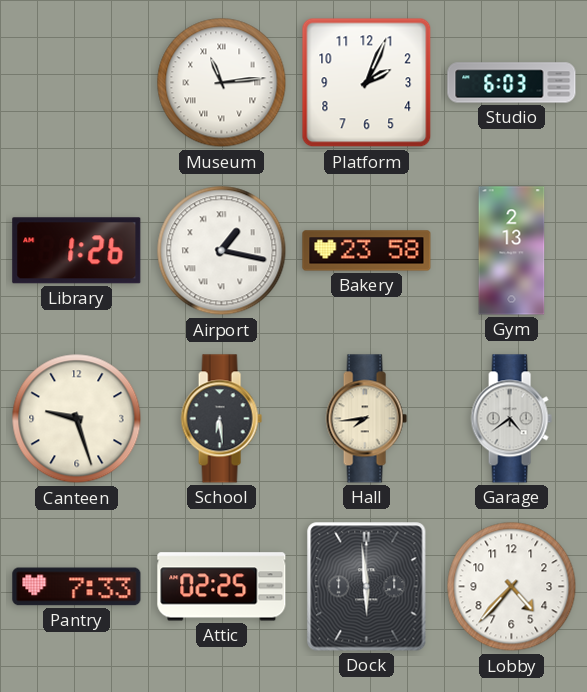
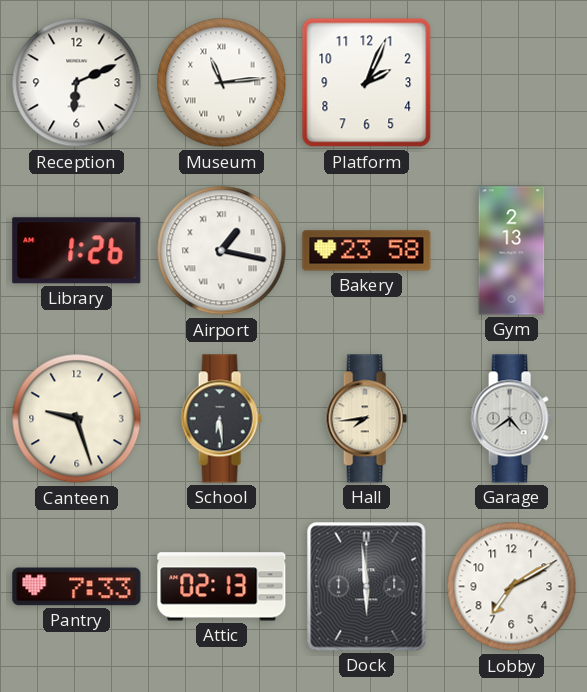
Reception: none -> 6:11 (77, 83)
Studio: 6:03 -> none (512, 83)
Attic: 02:25 -> 02:13 (222, 587)
Lobby: 4:37 -> 7:10 (512, 587)
